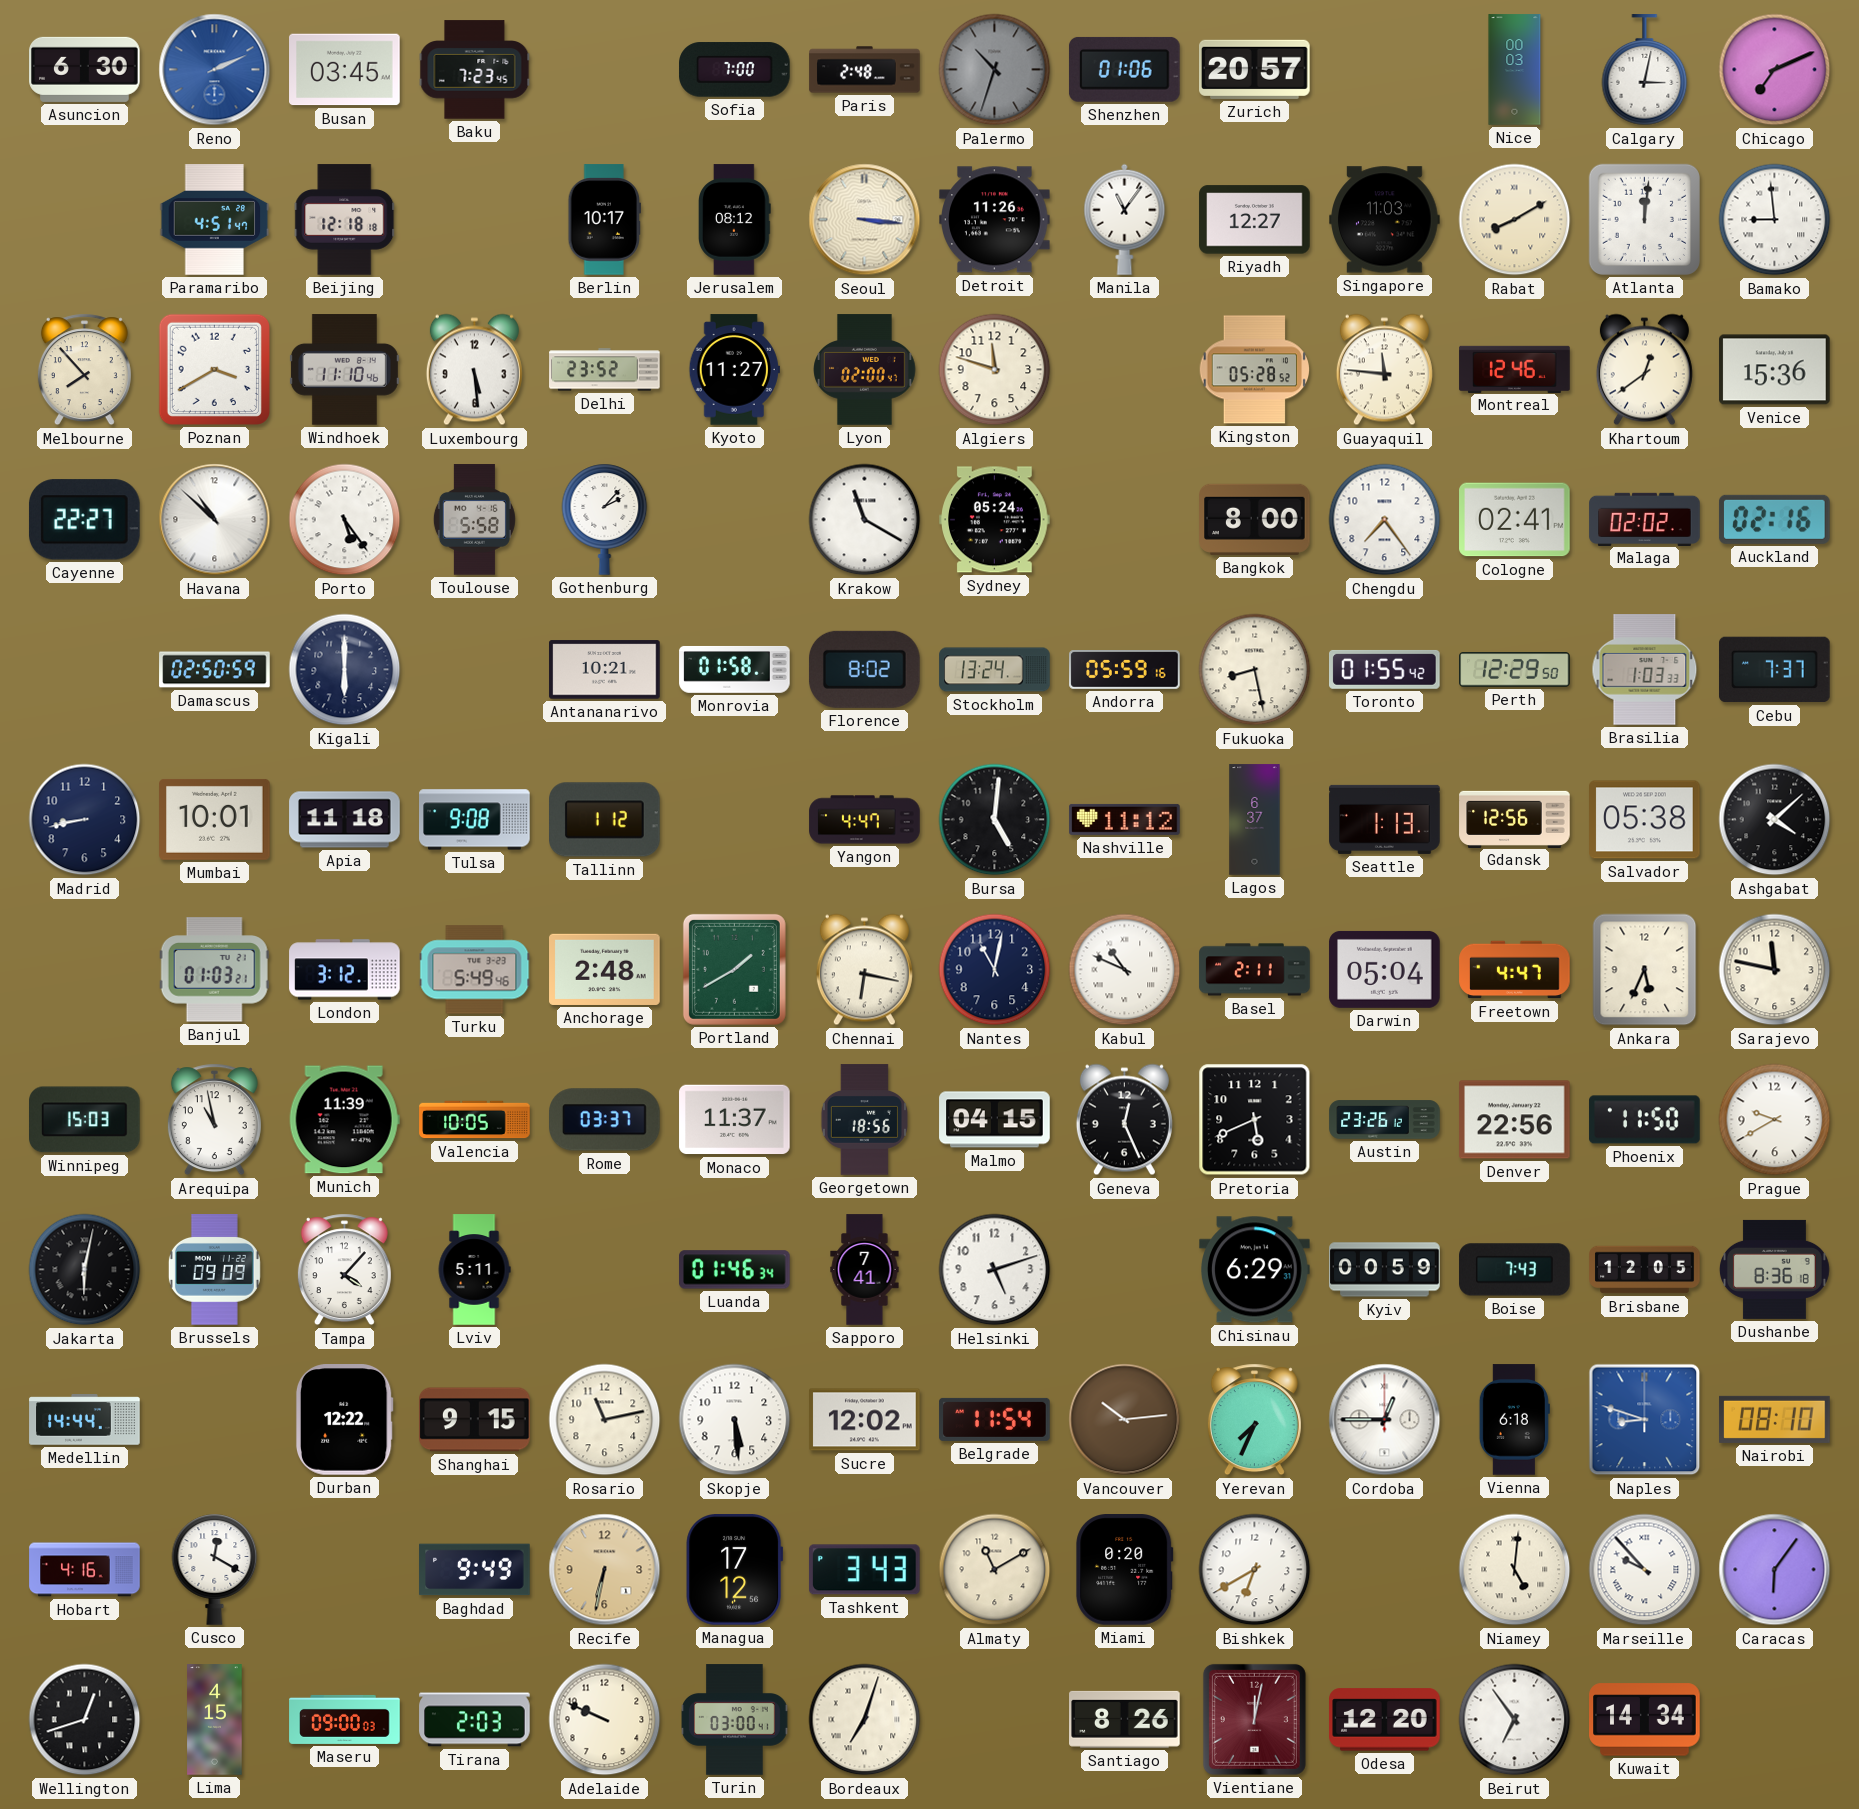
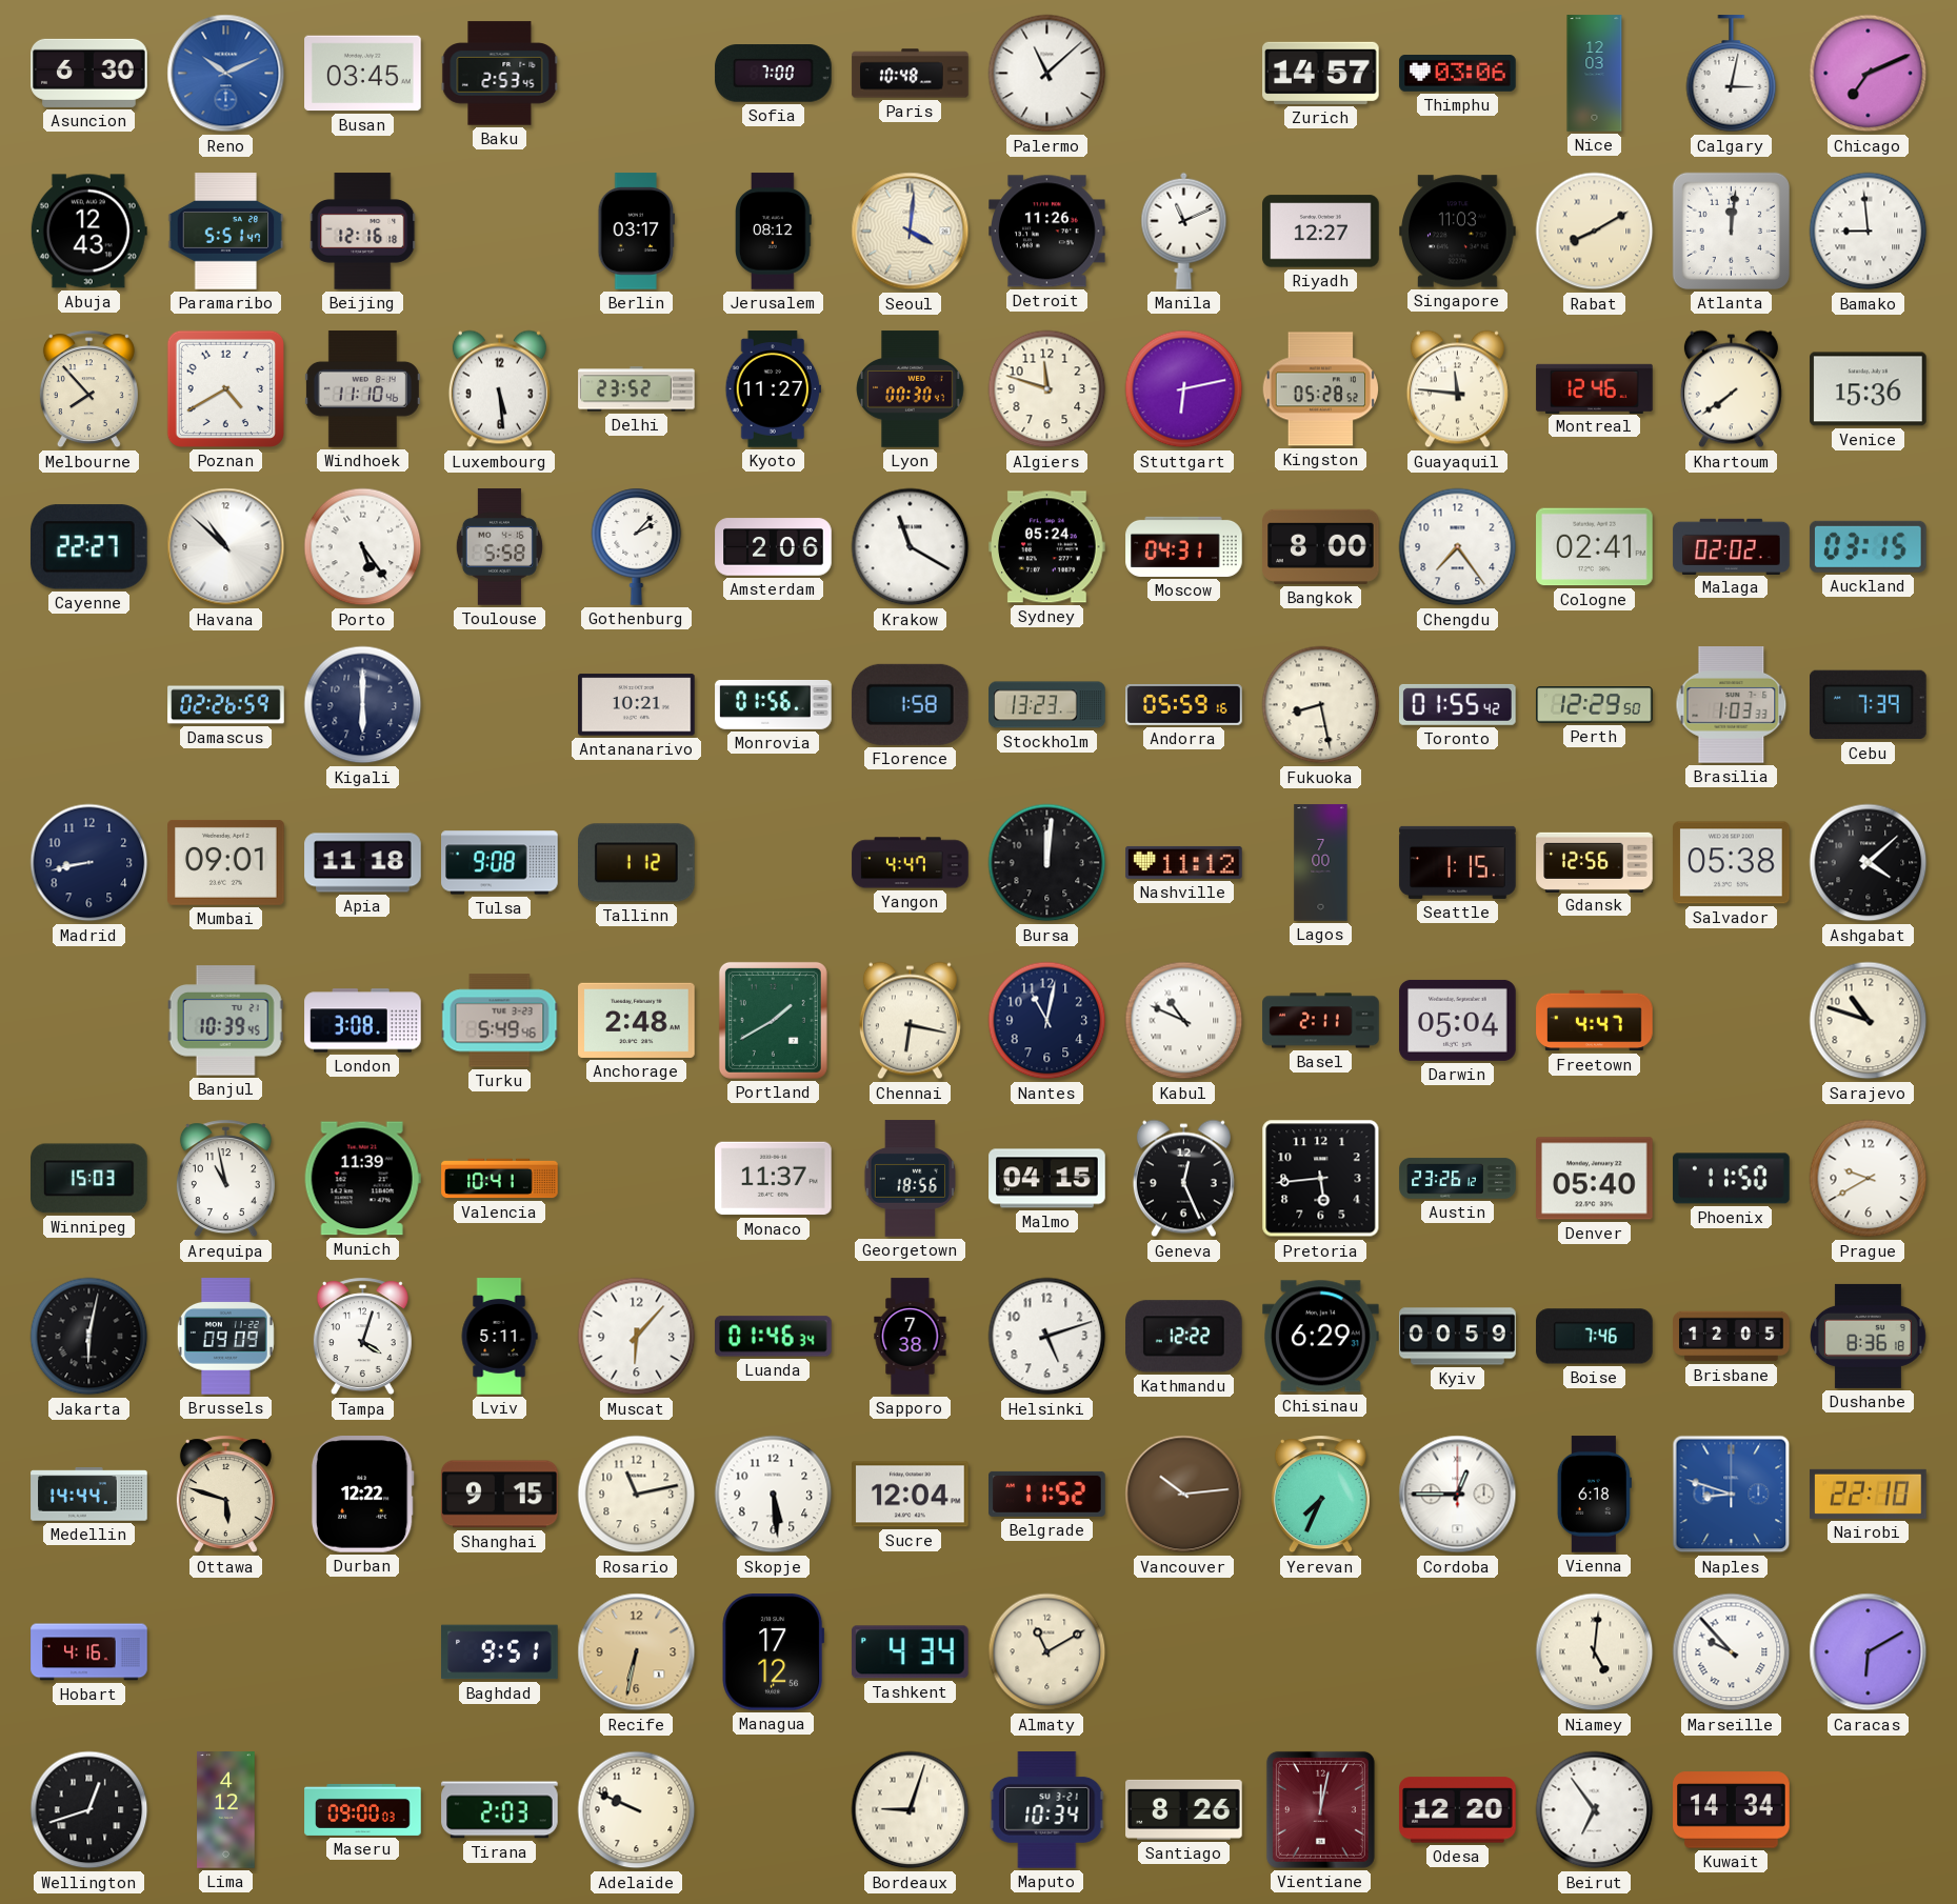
Reno: 2:11 -> 10:11 (226, 74)
Baku: 7:23 -> 2:53 (500, 74)
Paris: 2:48 -> 10:48 (911, 74)
Palermo: 10:33 -> 11:08 (1047, 74)
Palermo dial: grey -> white (1047, 74)
Shenzhen: 01:06 -> none (1125, 69)
Zurich: 20:57 -> 14:57 (1321, 73)
Thimphu: none -> 03:06 (1458, 74)
Nice: 00:03 -> 12:03 (1595, 74)
Abuja: none -> 12:43 (88, 232)
Paramaribo: 4:51 -> 5:51 (226, 232)
Beijing: 12:18 -> 12:16 (363, 232)
Berlin: 10:17 -> 03:17 (636, 232)
Seoul: 3:16 -> 4:01 (911, 232)
Manila: 11:06 -> 11:11 (1184, 231)
Poznan: 3:40 -> 4:40 (225, 388)
Lyon: 02:00 -> 00:30 (911, 389)
Stuttgart: none -> 6:13 (1184, 389)
Khartoum: 12:39 -> 7:39 (1731, 389)
Amsterdam: none -> 2:06 (774, 547)
Moscow: none -> 04:31 (1184, 546)
Auckland: 02:16 -> 03:15 (1868, 546)
Damascus: 02:50 -> 02:26 (226, 705)
Monrovia: 01:58 -> 01:56 (774, 704)
Florence: 8:02 -> 1:58 (910, 704)
Stockholm: 13:24 -> 13:23 (1047, 705)
Cebu: 7:37 -> 7:39 (1869, 705)
Mumbai: 10:01 -> 09:01 (226, 862)
Bursa: 5:01 -> 12:01 (1047, 863)
Lagos: 6:37 -> 7:00 (1321, 863)
Seattle: 1:13 -> 1:15 (1458, 862)
Banjul: 01:03 -> 10:39 (225, 1021)
London: 3:12 -> 3:08 (363, 1021)
Ankara: 5:34 -> none (1645, 970)
Sarajevo: 11:47 -> 10:48 (1869, 1021)
Valencia: 10:05 -> 10:41 (500, 1179)
Rome: 03:37 -> none (605, 1120)
Pretoria: 5:41 -> 5:44 (1321, 1179)
Denver: 22:56 -> 05:40 (1595, 1179)
Tampa: 4:07 -> 4:03 (362, 1337)
Muscat: none -> 6:07 (637, 1337)
Sapporo: 7:41 -> 7:38 (911, 1337)
Kathmandu: none -> 12:22 (1184, 1337)
Boise: 7:43 -> 7:46 (1595, 1337)
Ottawa: none -> 5:48 (225, 1495)
Sucre: 12:02 -> 12:04 (911, 1495)
Belgrade: 11:54 -> 11:52 (1047, 1494)
Nairobi: 08:10 -> 22:10 (1869, 1494)
Cusco: 12:20 -> none (215, 1569)
Baghdad: 9:49 -> 9:51 (500, 1652)
Tashkent: 3:43 -> 4:34 (910, 1652)
Miami: 0:20 -> none (1125, 1570)
Bishkek: 6:40 -> none (1255, 1570)
Caracas: 6:06 -> 6:10 (1869, 1652)
Lima: 4:15 -> 4:12 (226, 1810)
Turin: 03:00 -> none (735, 1720)
Bordeaux: 7:03 -> 9:03 (911, 1810)
Maputo: none -> 10:34 (1047, 1810)
